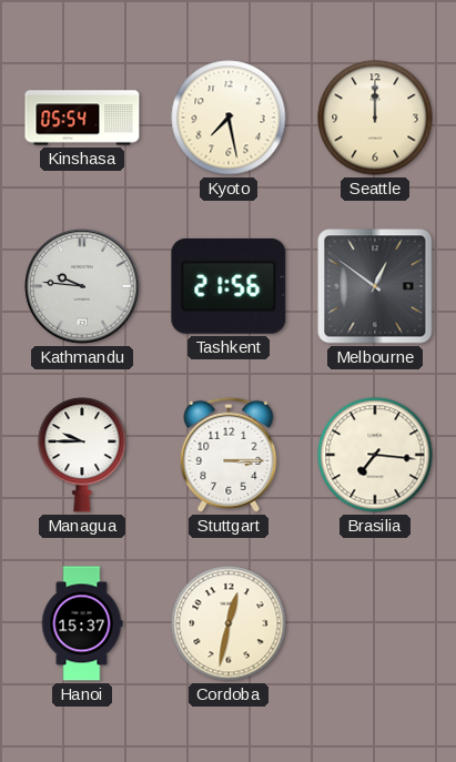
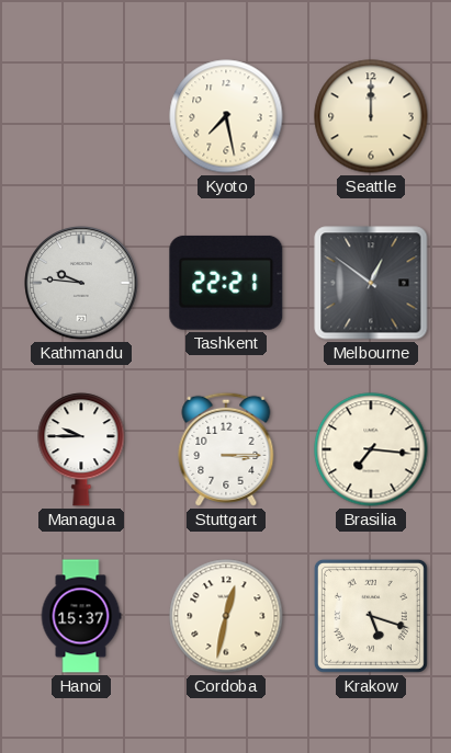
Kinshasa: 05:54 -> none (82, 118)
Tashkent: 21:56 -> 22:21 (226, 283)
Krakow: none -> 5:18 (371, 616)
